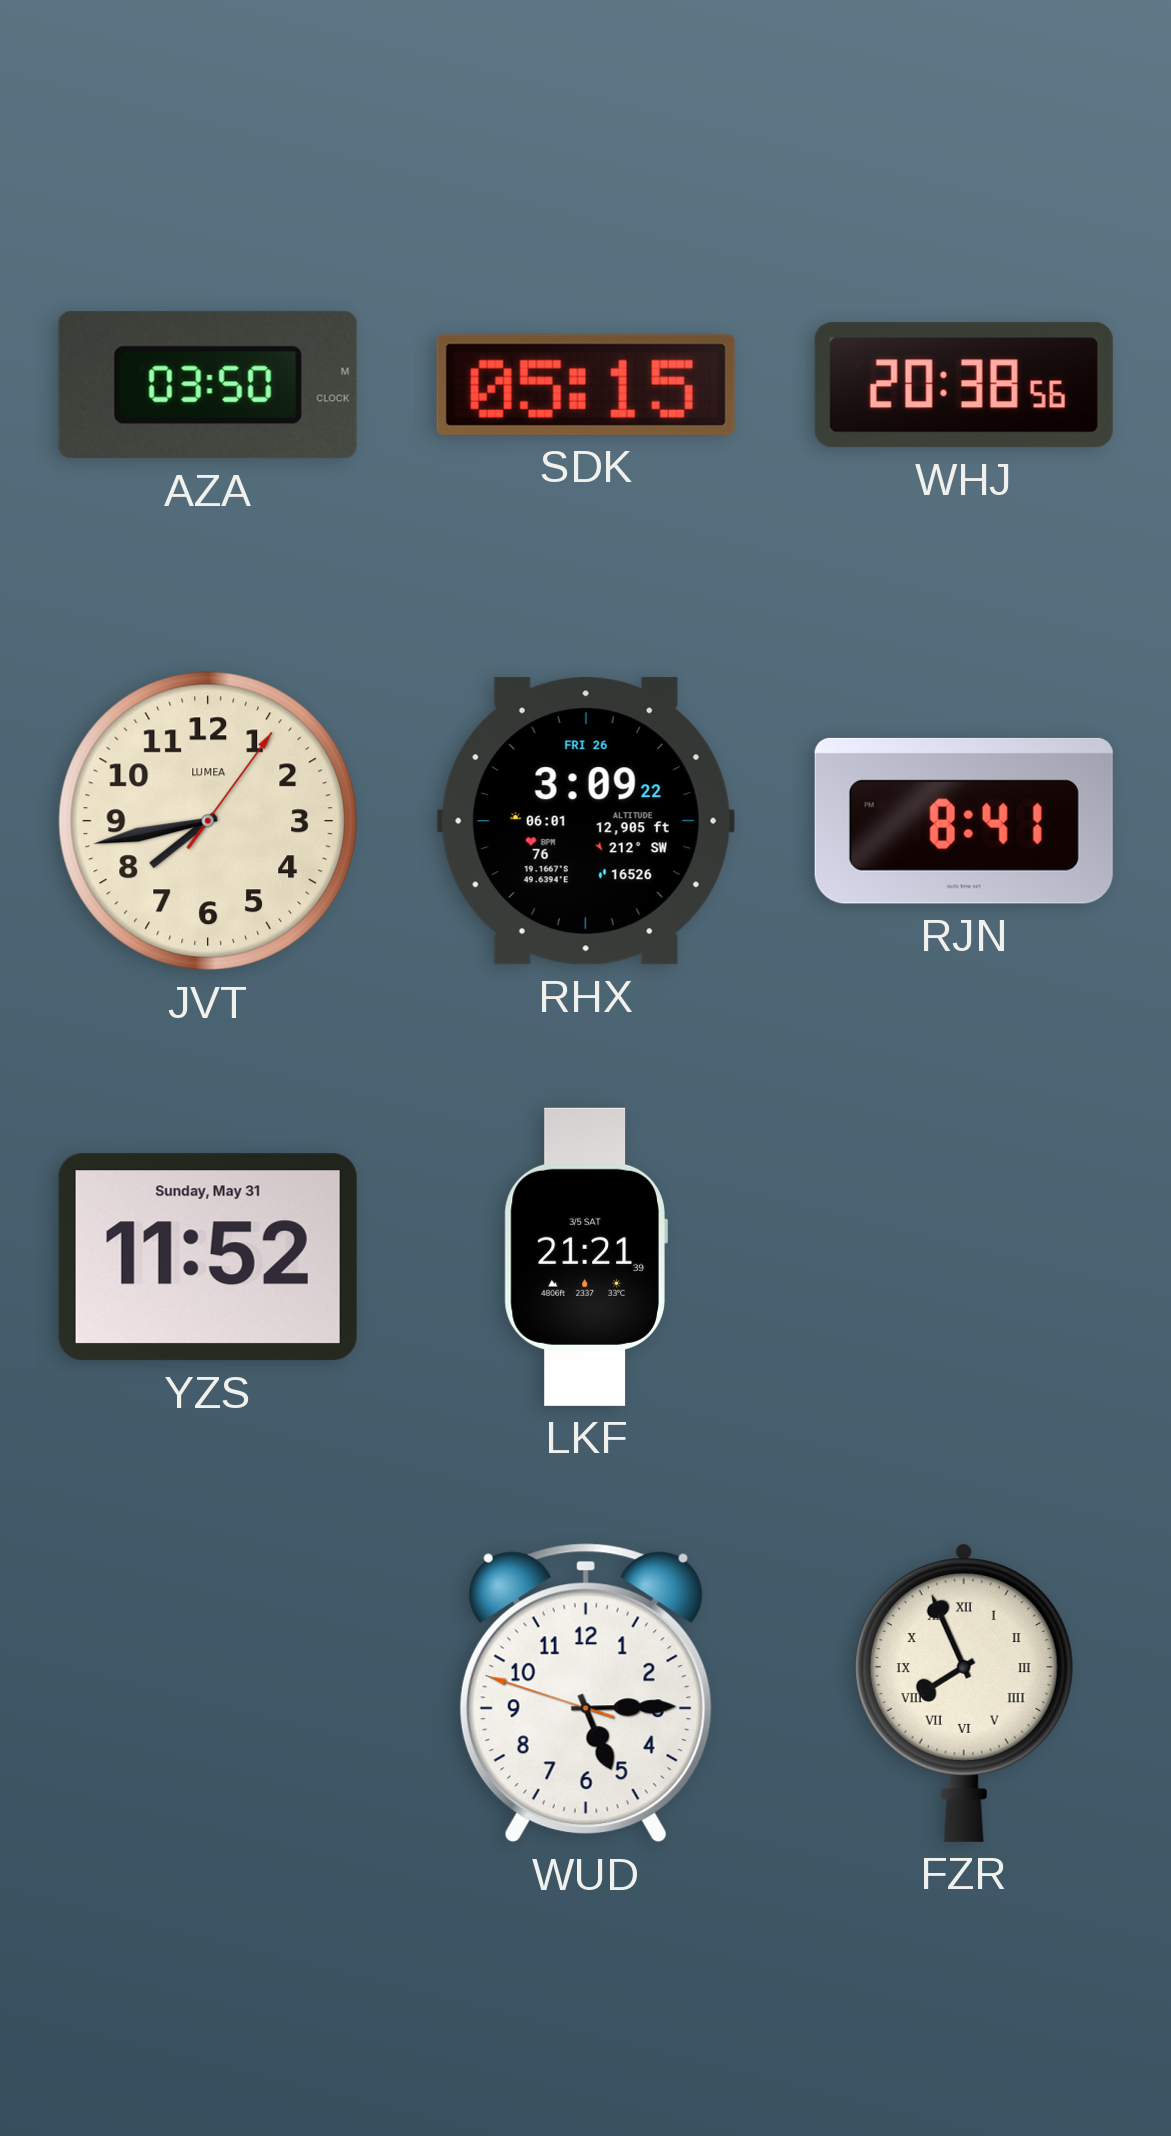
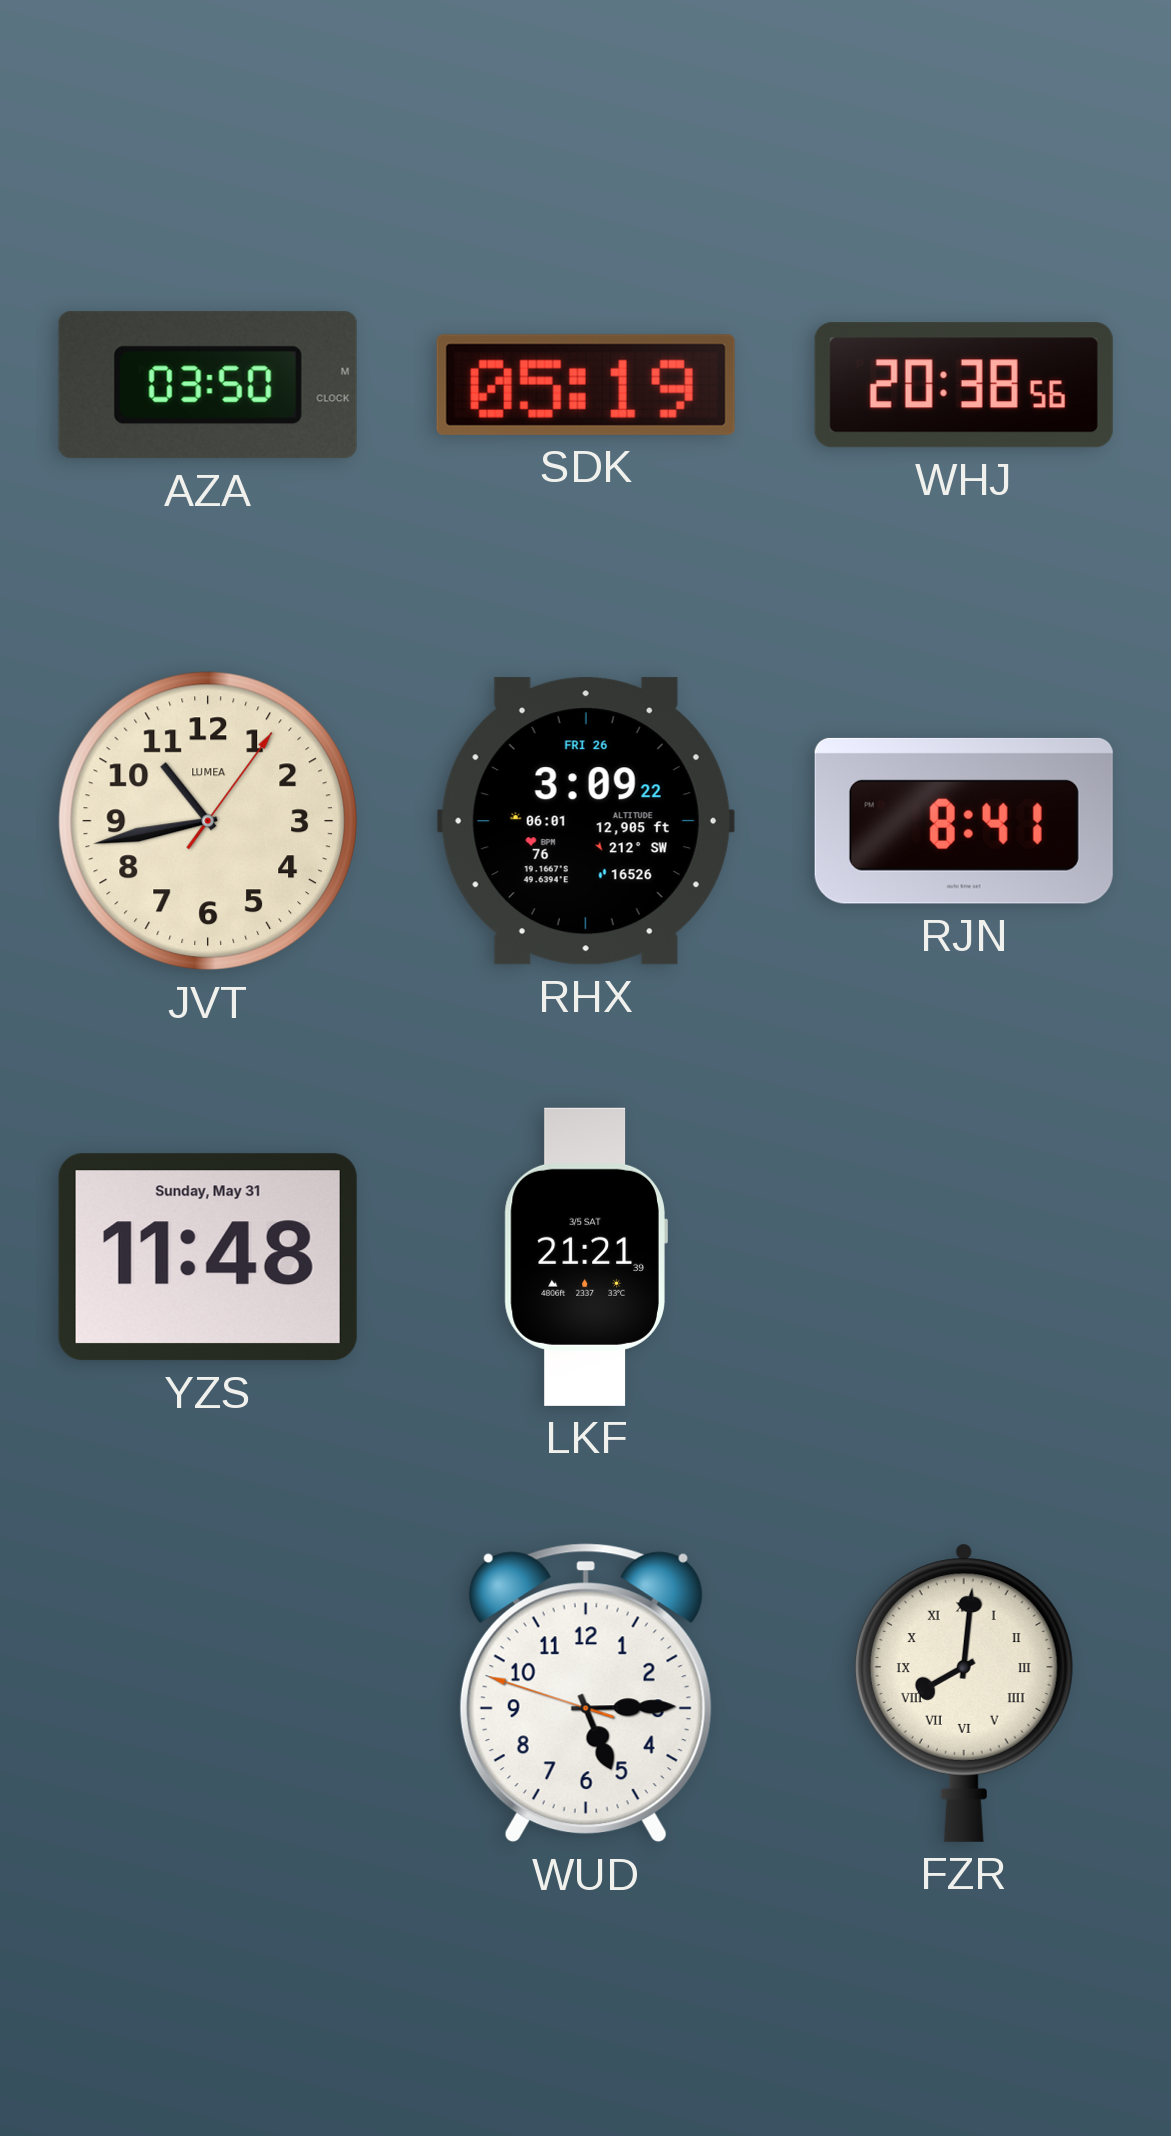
SDK: 05:15 -> 05:19 (586, 385)
JVT: 7:43 -> 10:43 (208, 821)
YZS: 11:52 -> 11:48 (208, 1257)
FZR: 7:56 -> 8:01 (964, 1693)
